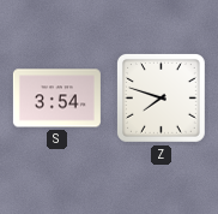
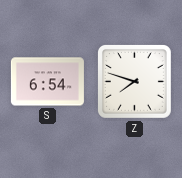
S: 3:54 -> 6:54 (47, 82)
